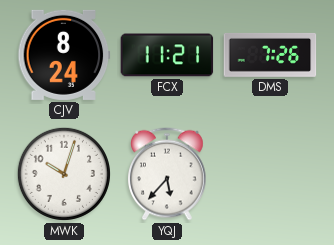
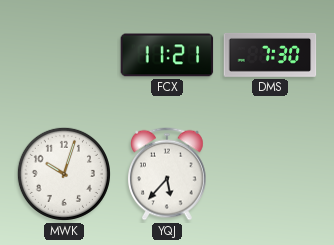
CJV: 8:24 -> none (64, 55)
DMS: 7:26 -> 7:30 (270, 55)
